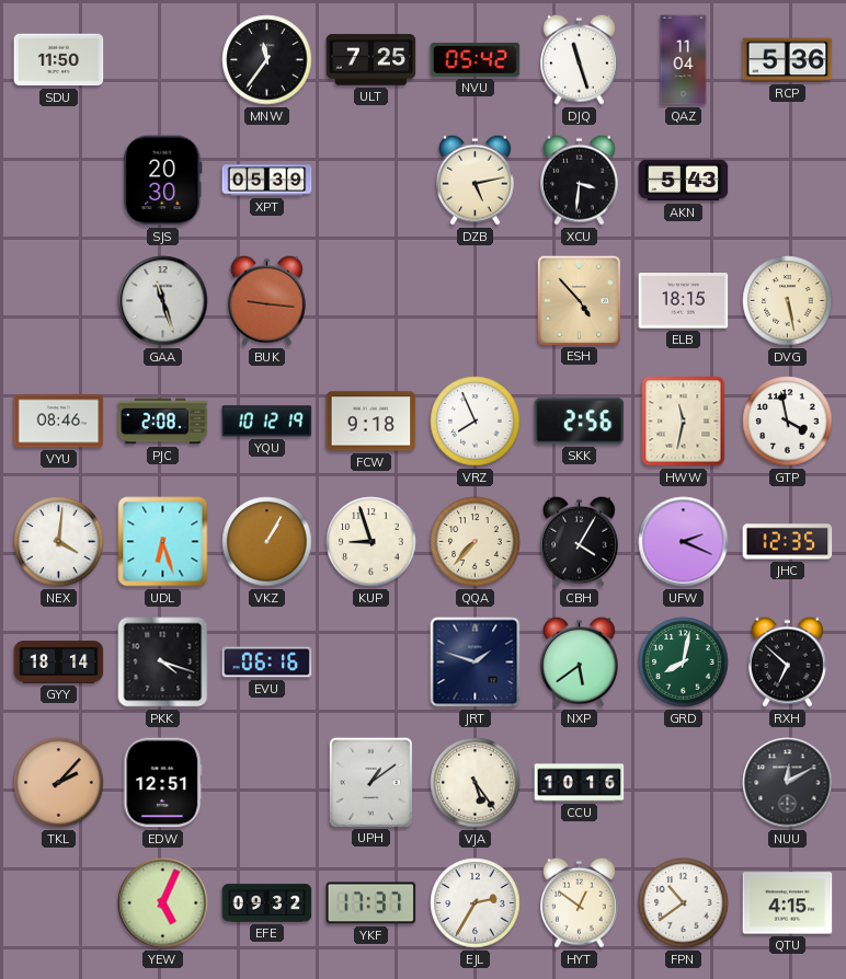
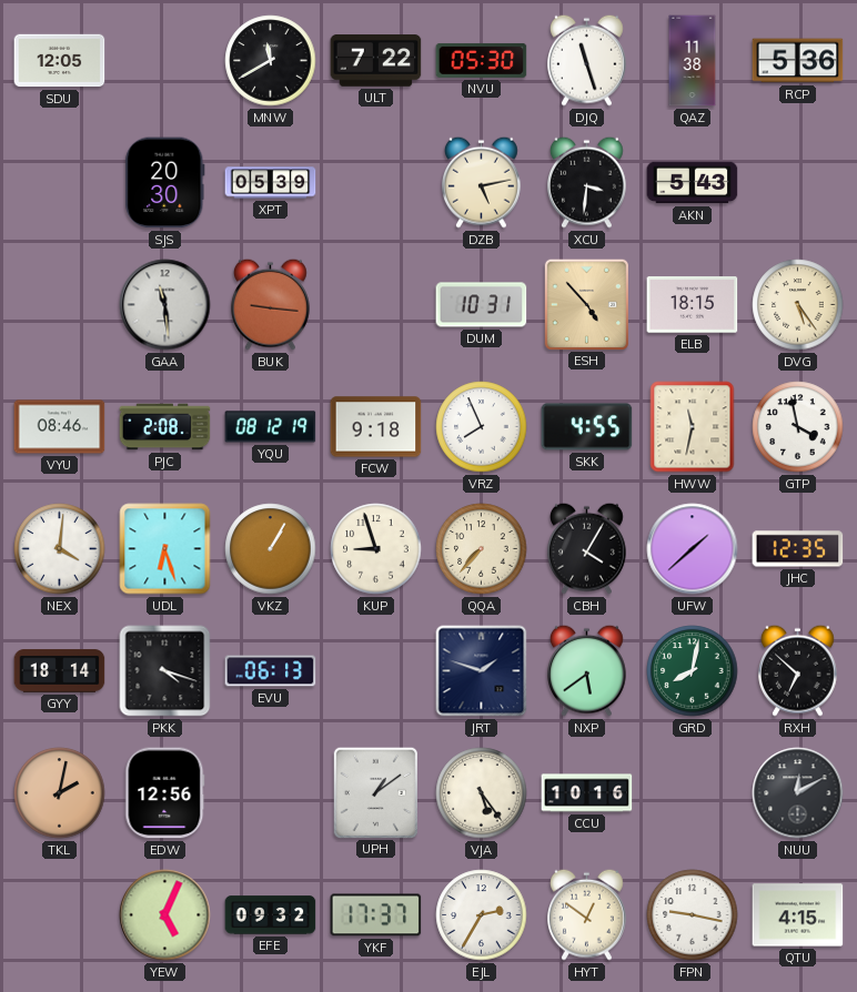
SDU: 11:50 -> 12:05 (60, 61)
MNW: 11:36 -> 11:40 (271, 61)
ULT: 7:25 -> 7:22 (376, 61)
NVU: 05:42 -> 05:30 (482, 60)
QAZ: 11:04 -> 11:38 (693, 61)
GAA: 11:27 -> 11:29 (165, 305)
DUM: none -> 10:31 (482, 305)
DVG: 5:28 -> 5:24 (798, 305)
YQU: 10:12 -> 08:12 (271, 427)
SKK: 2:56 -> 4:55 (587, 427)
UFW: 2:19 -> 1:38 (693, 549)
EVU: 06:16 -> 06:13 (271, 671)
TKL: 2:07 -> 2:02 (60, 793)
EDW: 12:51 -> 12:56 (165, 793)
FPN: 10:39 -> 9:17 (693, 915)
